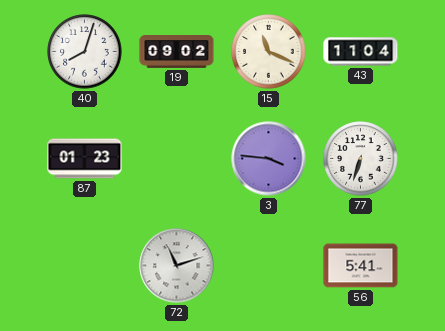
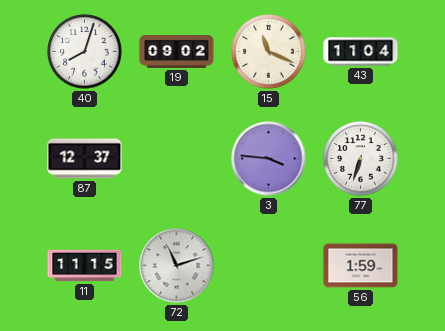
87: 01:23 -> 12:37 (85, 159)
11: none -> 11:15 (85, 266)
56: 5:41 -> 1:59 (361, 266)
